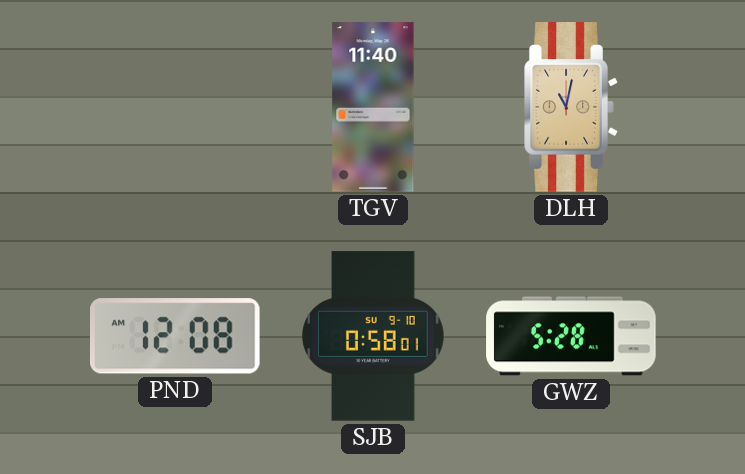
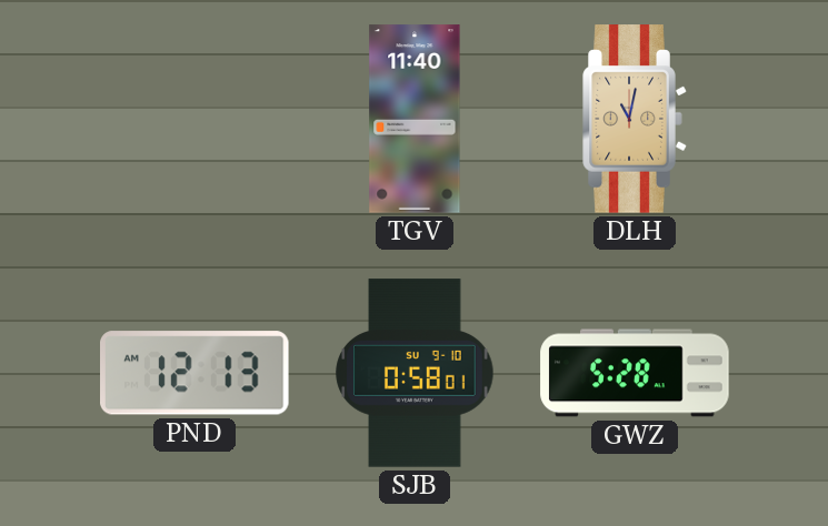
PND: 12:08 -> 12:13 (196, 373)
